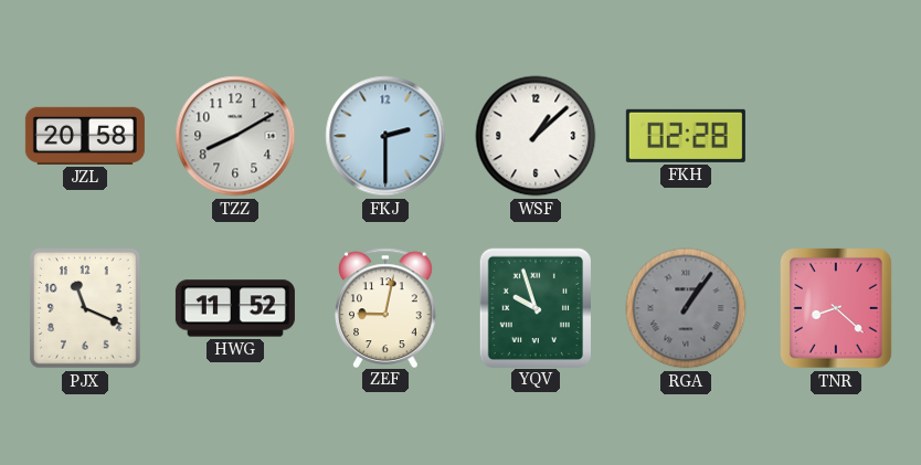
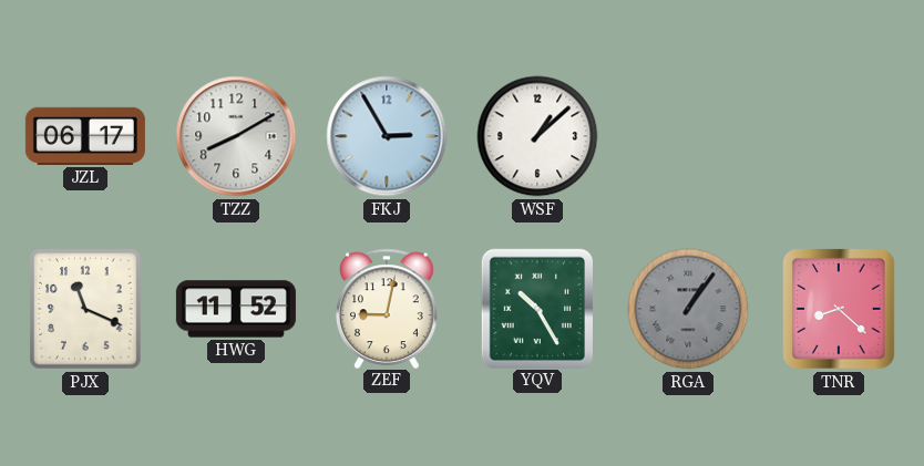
JZL: 20:58 -> 06:17 (85, 136)
FKJ: 2:30 -> 2:55 (387, 136)
FKH: 02:28 -> none (686, 136)
YQV: 9:57 -> 10:25 (536, 308)
